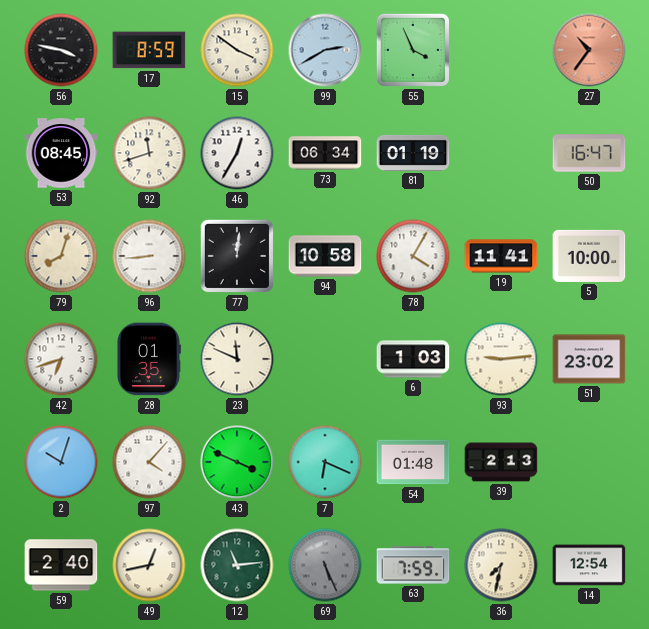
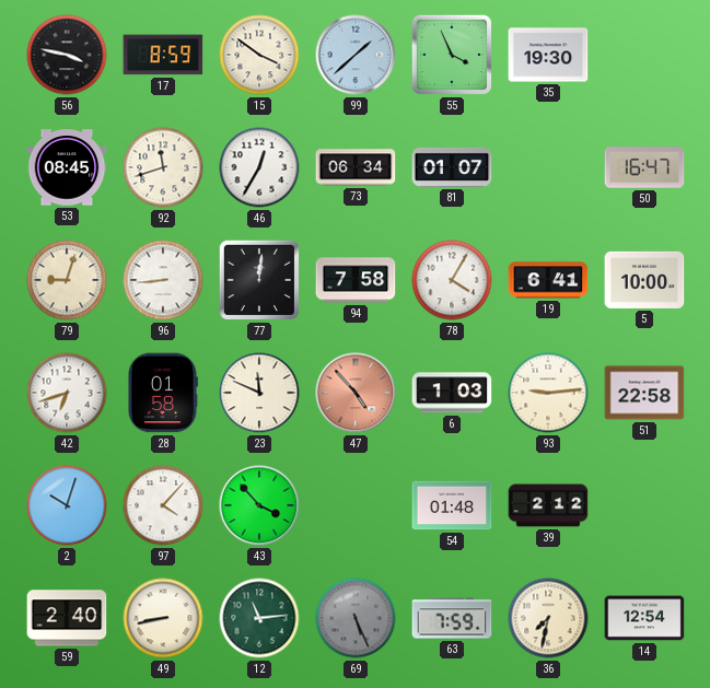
99: 2:40 -> 1:38 (356, 55)
35: none -> 19:30 (548, 55)
27: 10:36 -> none (589, 50)
81: 01:19 -> 01:07 (452, 167)
79: 8:03 -> 9:03 (67, 280)
94: 10:58 -> 7:58 (356, 280)
19: 11:41 -> 6:41 (548, 280)
28: 01:35 -> 01:58 (162, 393)
47: none -> 4:53 (356, 393)
51: 23:02 -> 22:58 (644, 393)
43: 3:49 -> 3:53 (259, 505)
7: 6:19 -> none (325, 462)
39: 2:13 -> 2:12 (548, 505)
49: 12:43 -> 8:43 (163, 618)
